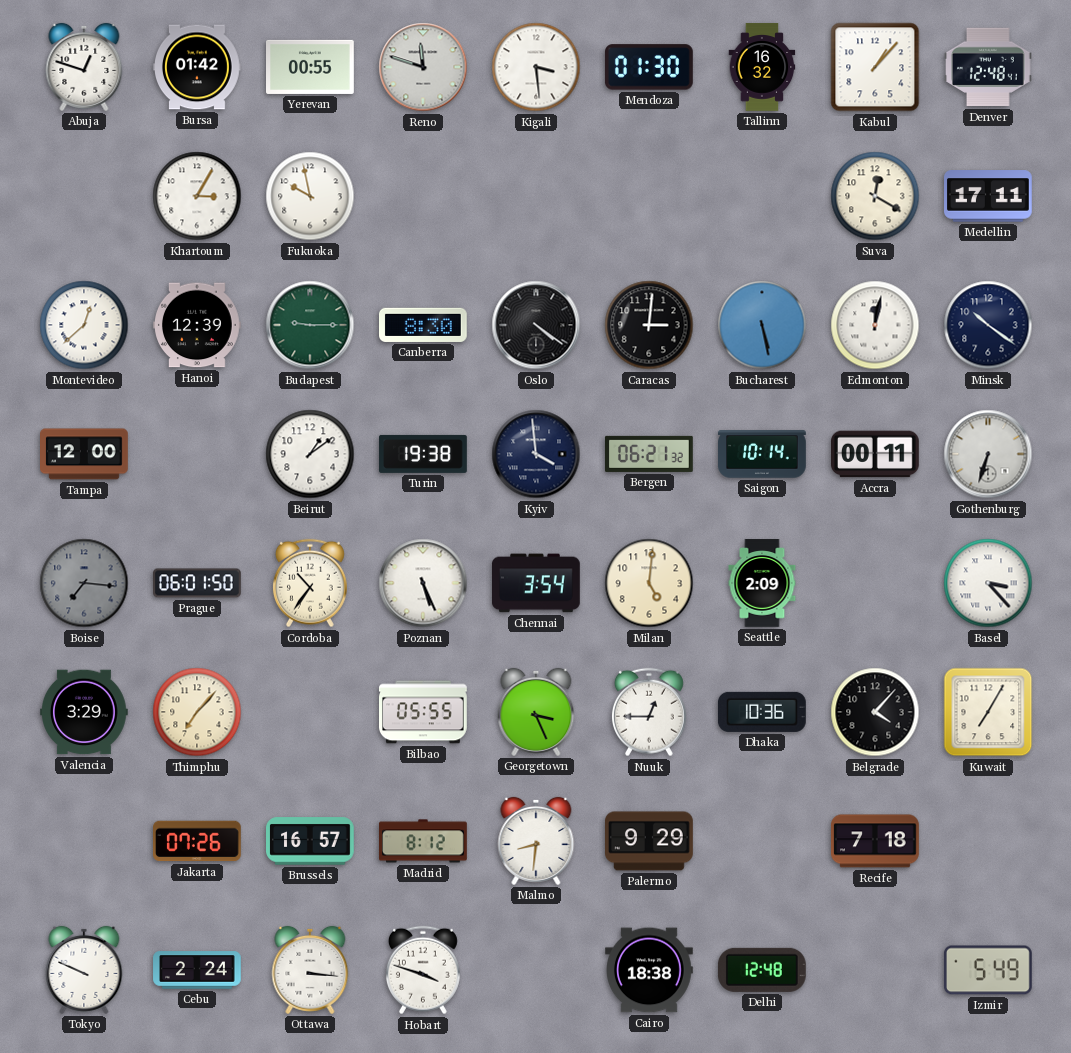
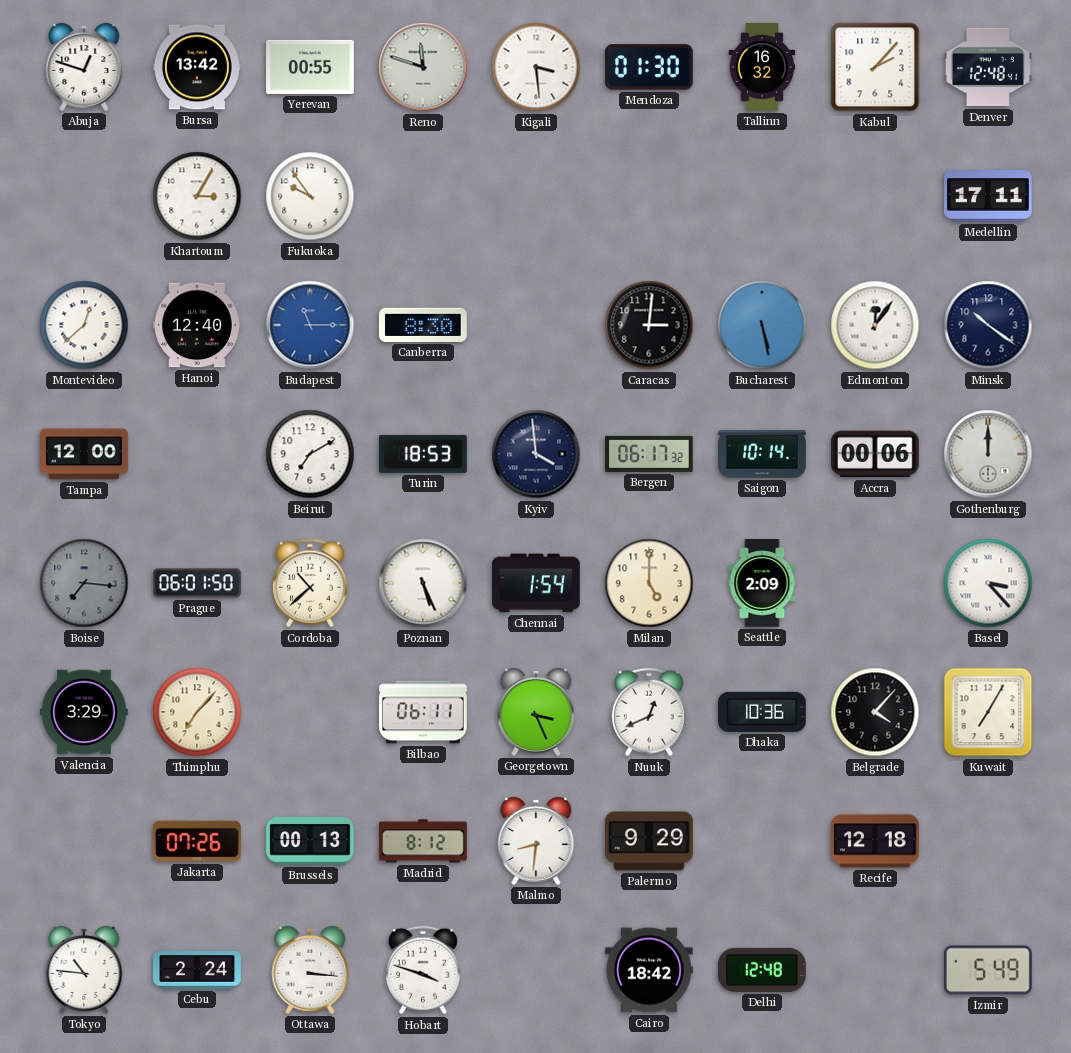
Bursa: 01:42 -> 13:42 (198, 67)
Kabul: 1:07 -> 2:07 (875, 67)
Fukuoka: 9:58 -> 9:54 (310, 196)
Suva: 12:20 -> none (875, 196)
Hanoi: 12:39 -> 12:40 (198, 325)
Budapest: 9:15 -> 11:15 (310, 325)
Budapest dial: green -> blue (310, 325)
Oslo: 4:21 -> none (536, 325)
Edmonton: 12:02 -> 12:06 (875, 325)
Beirut: 1:09 -> 7:10 (310, 454)
Turin: 19:38 -> 18:53 (424, 454)
Bergen: 06:21 -> 06:17 (650, 454)
Accra: 00:11 -> 00:06 (876, 454)
Gothenburg: 6:33 -> 12:00 (988, 454)
Cordoba: 10:36 -> 10:38 (310, 583)
Chennai: 3:54 -> 1:54 (537, 583)
Milan: 5:01 -> 5:00 (649, 583)
Bilbao: 05:55 -> 06:11 (424, 712)
Nuuk: 12:45 -> 12:41 (649, 712)
Brussels: 16:57 -> 00:13 (311, 841)
Recife: 7:18 -> 12:18 (876, 841)
Tokyo: 9:49 -> 10:46 (84, 970)
Cairo: 18:38 -> 18:42 (650, 970)
